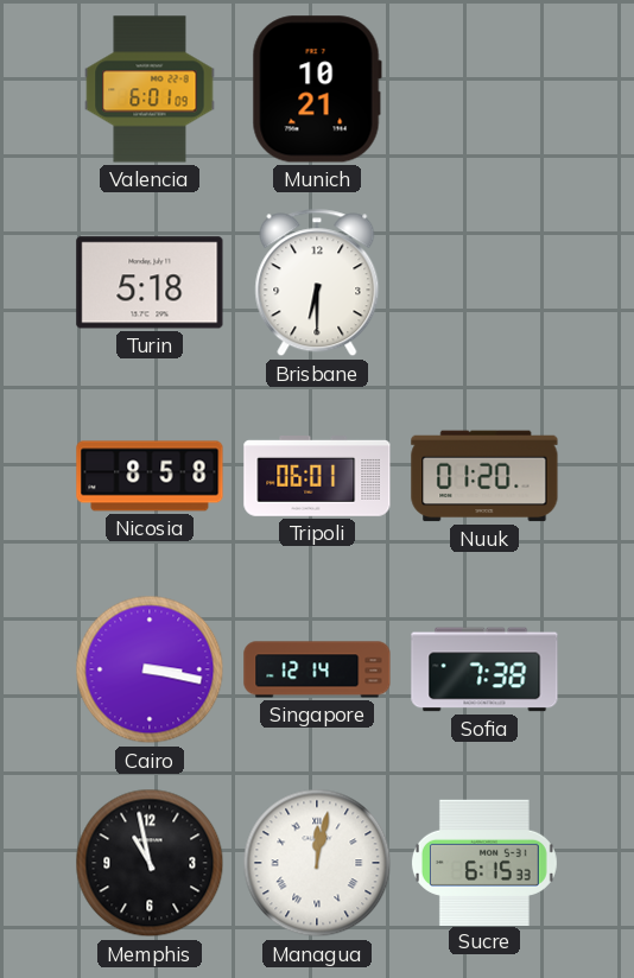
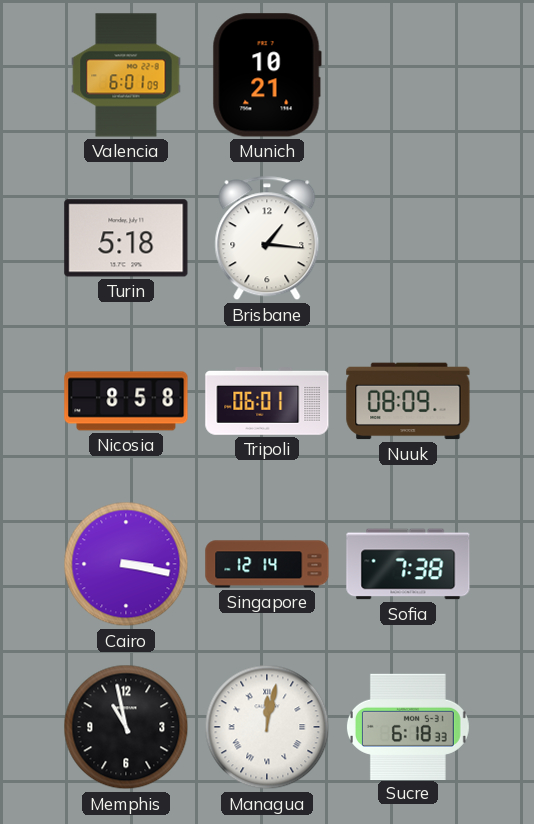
Brisbane: 6:30 -> 1:16 (267, 238)
Nuuk: 01:20 -> 08:09 (408, 401)
Sucre: 6:15 -> 6:18 (408, 726)
